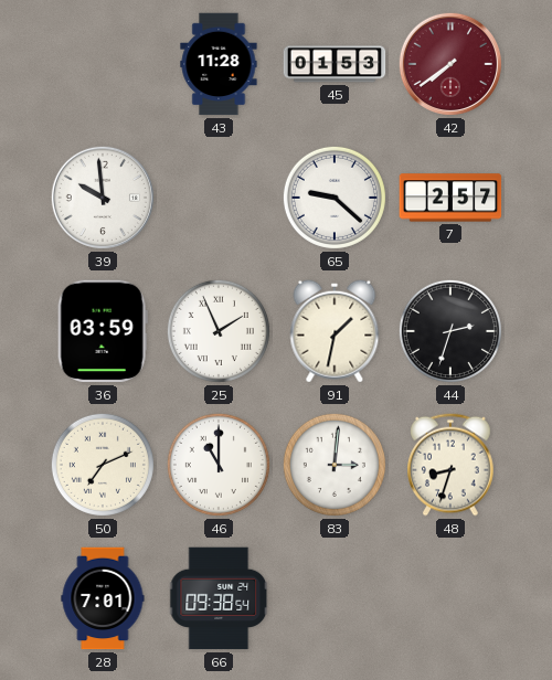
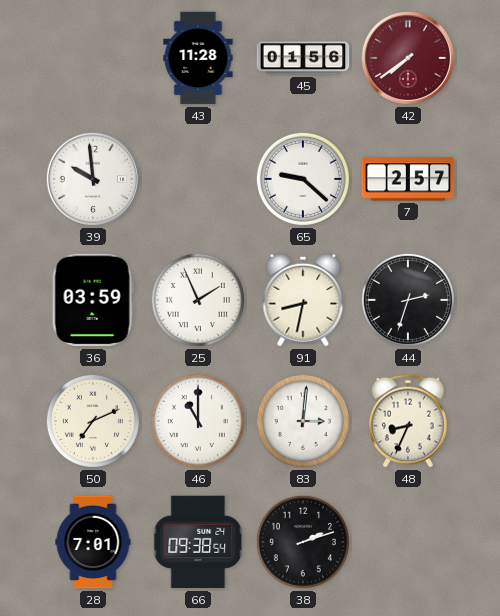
45: 01:53 -> 01:56 (303, 58)
91: 1:32 -> 8:32 (303, 300)
48: 8:33 -> 8:34 (409, 421)
38: none -> 2:12 (303, 542)
